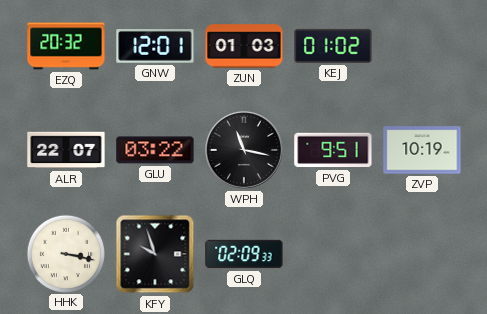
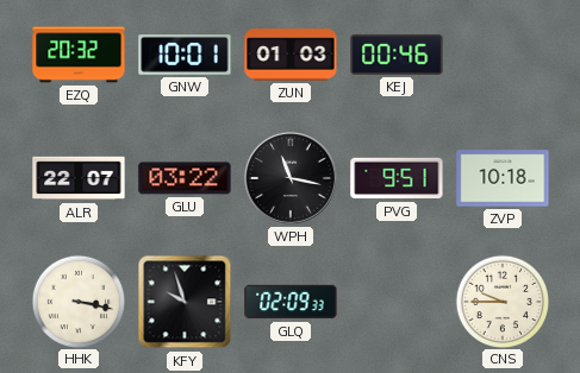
GNW: 12:01 -> 10:01 (185, 56)
KEJ: 01:02 -> 00:46 (397, 55)
ZVP: 10:19 -> 10:18 (503, 178)
CNS: none -> 9:45 (501, 301)
